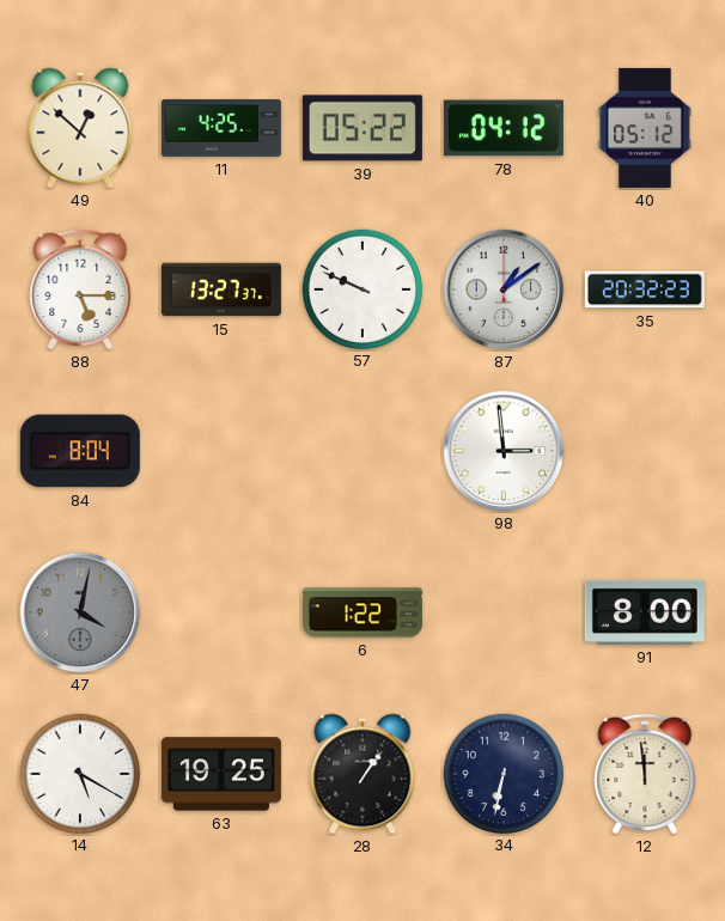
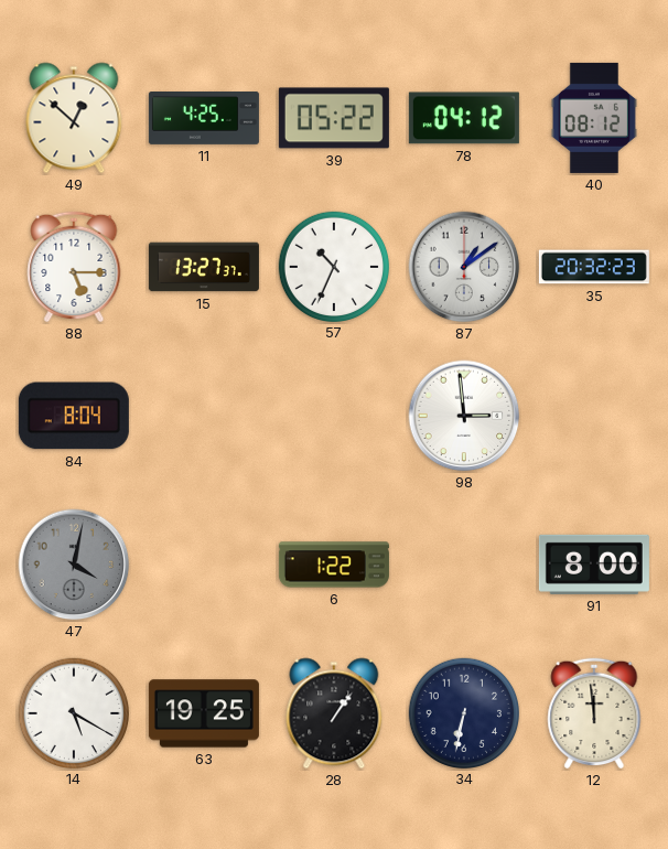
40: 05:12 -> 08:12 (594, 118)
57: 9:49 -> 10:34 (333, 266)
